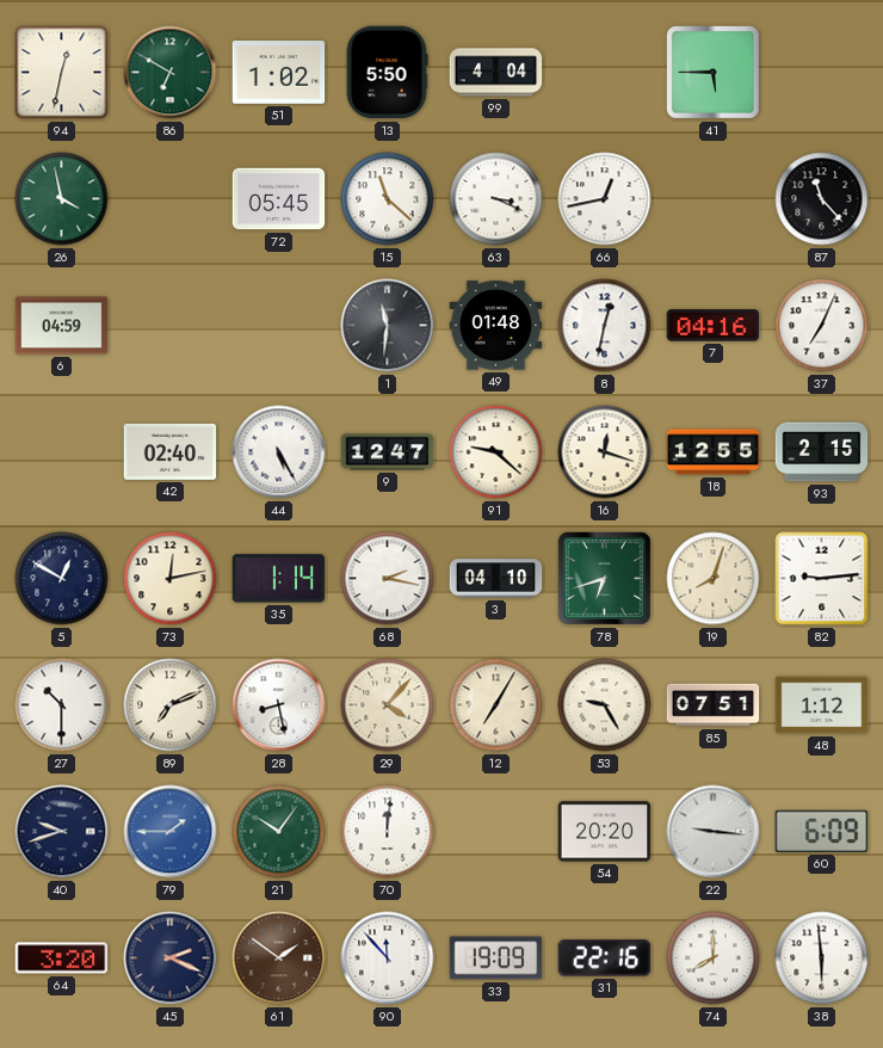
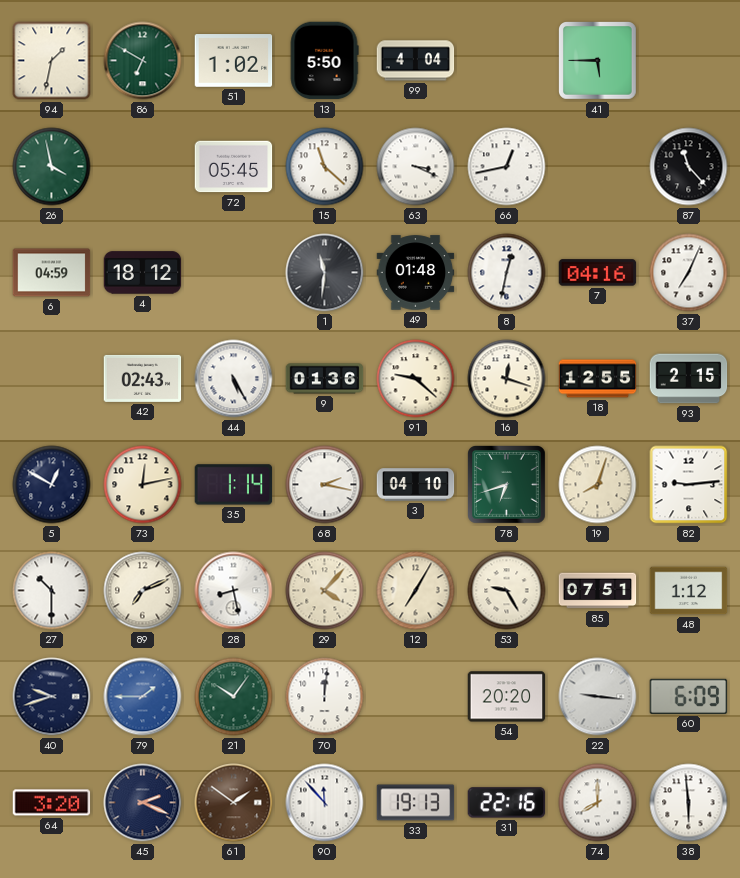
94: 12:32 -> 1:32 (52, 61)
4: none -> 18:12 (143, 273)
42: 02:40 -> 02:43 (143, 378)
9: 12:47 -> 01:36 (325, 379)
33: 19:09 -> 19:13 (416, 803)
